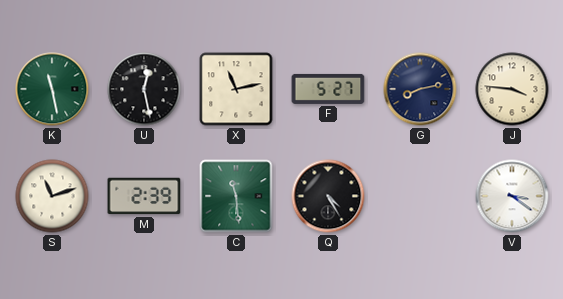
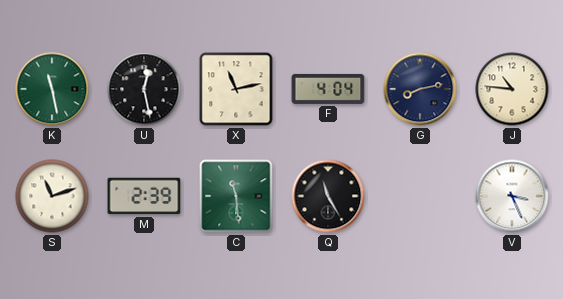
F: 5:27 -> 4:04 (328, 89)
J: 3:46 -> 10:46 (512, 89)
Q: 4:25 -> 11:25 (328, 196)
V: 3:21 -> 3:26 (512, 196)
